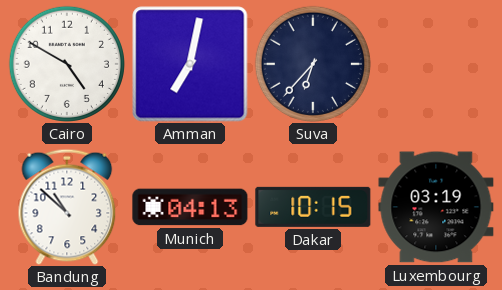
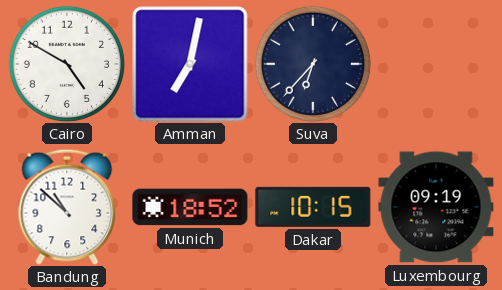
Munich: 04:13 -> 18:52 (190, 207)
Luxembourg: 03:19 -> 09:19 (436, 207)
